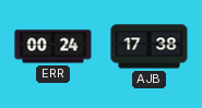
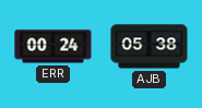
AJB: 17:38 -> 05:38 (150, 47)
